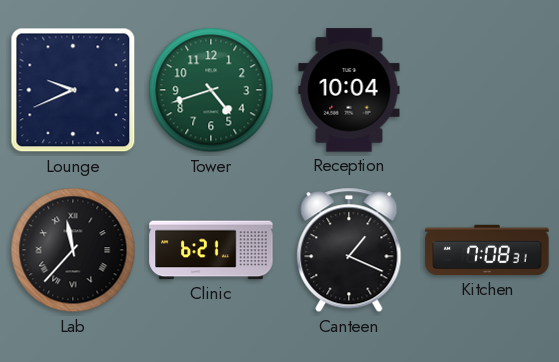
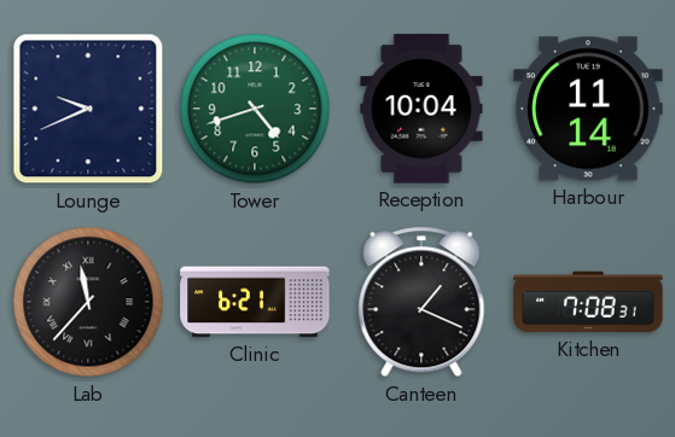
Harbour: none -> 11:14 (588, 109)
